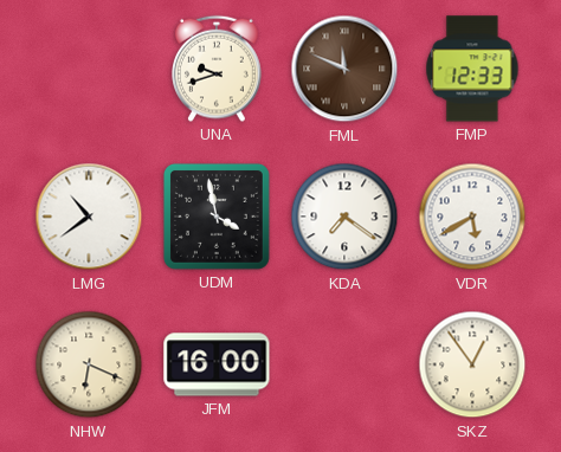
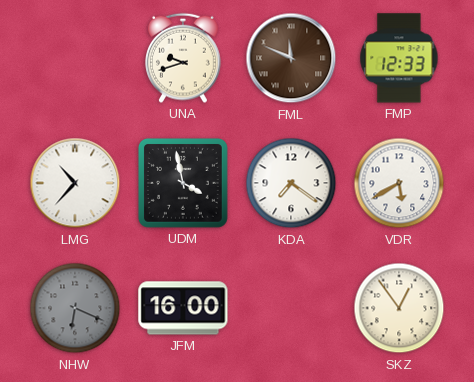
LMG: 10:39 -> 10:37 (75, 183)
NHW dial: cream -> grey (75, 308)
